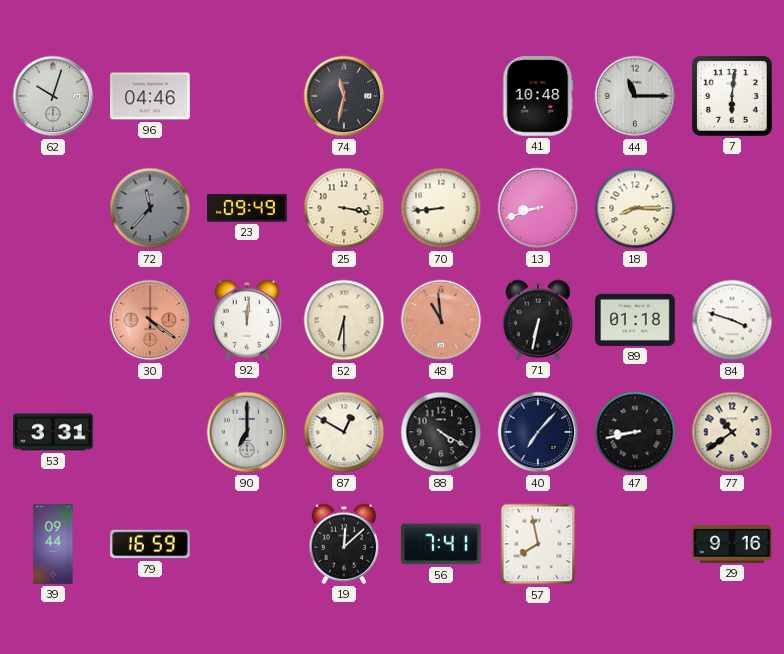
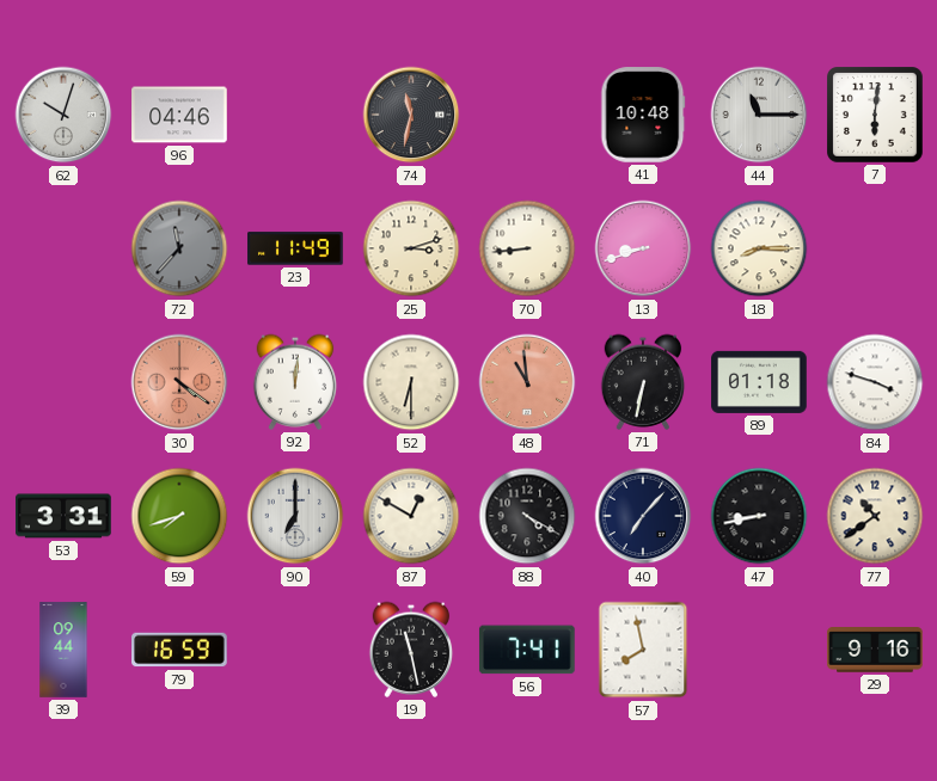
23: 09:49 -> 11:49 (295, 248)
25: 3:17 -> 3:12 (411, 248)
59: none -> 7:42 (179, 516)
19: 12:08 -> 11:28 (411, 650)
